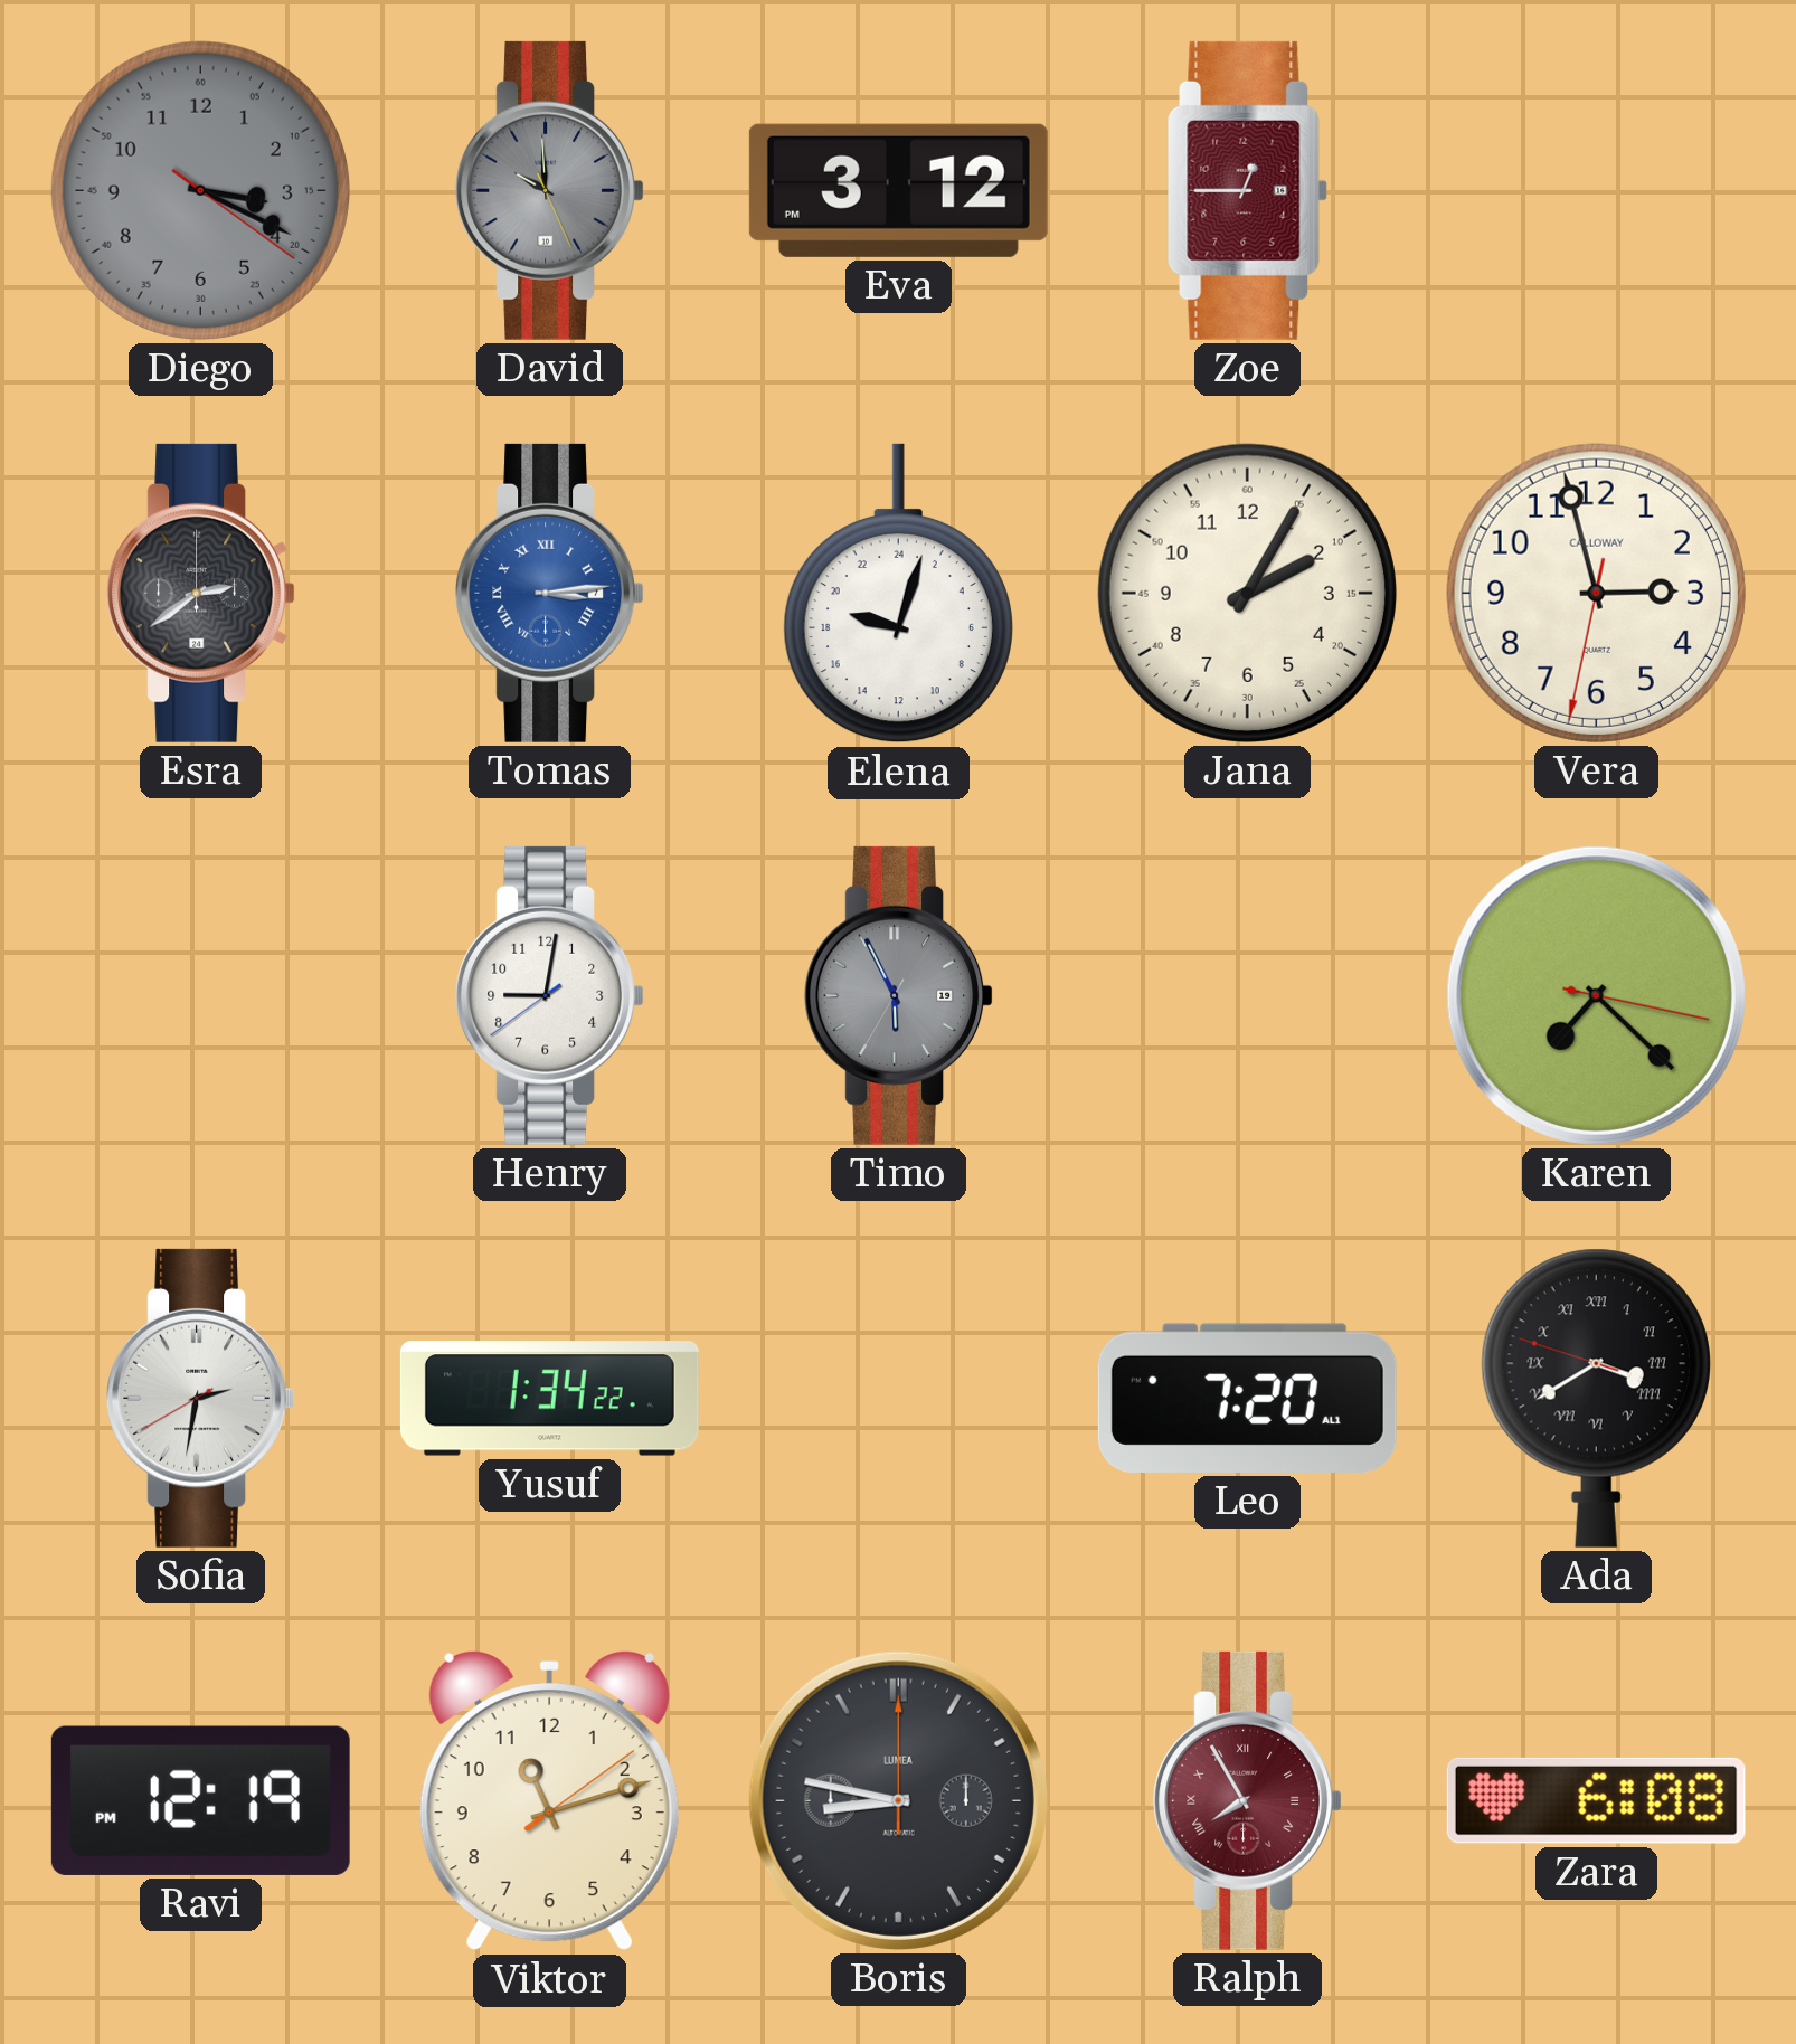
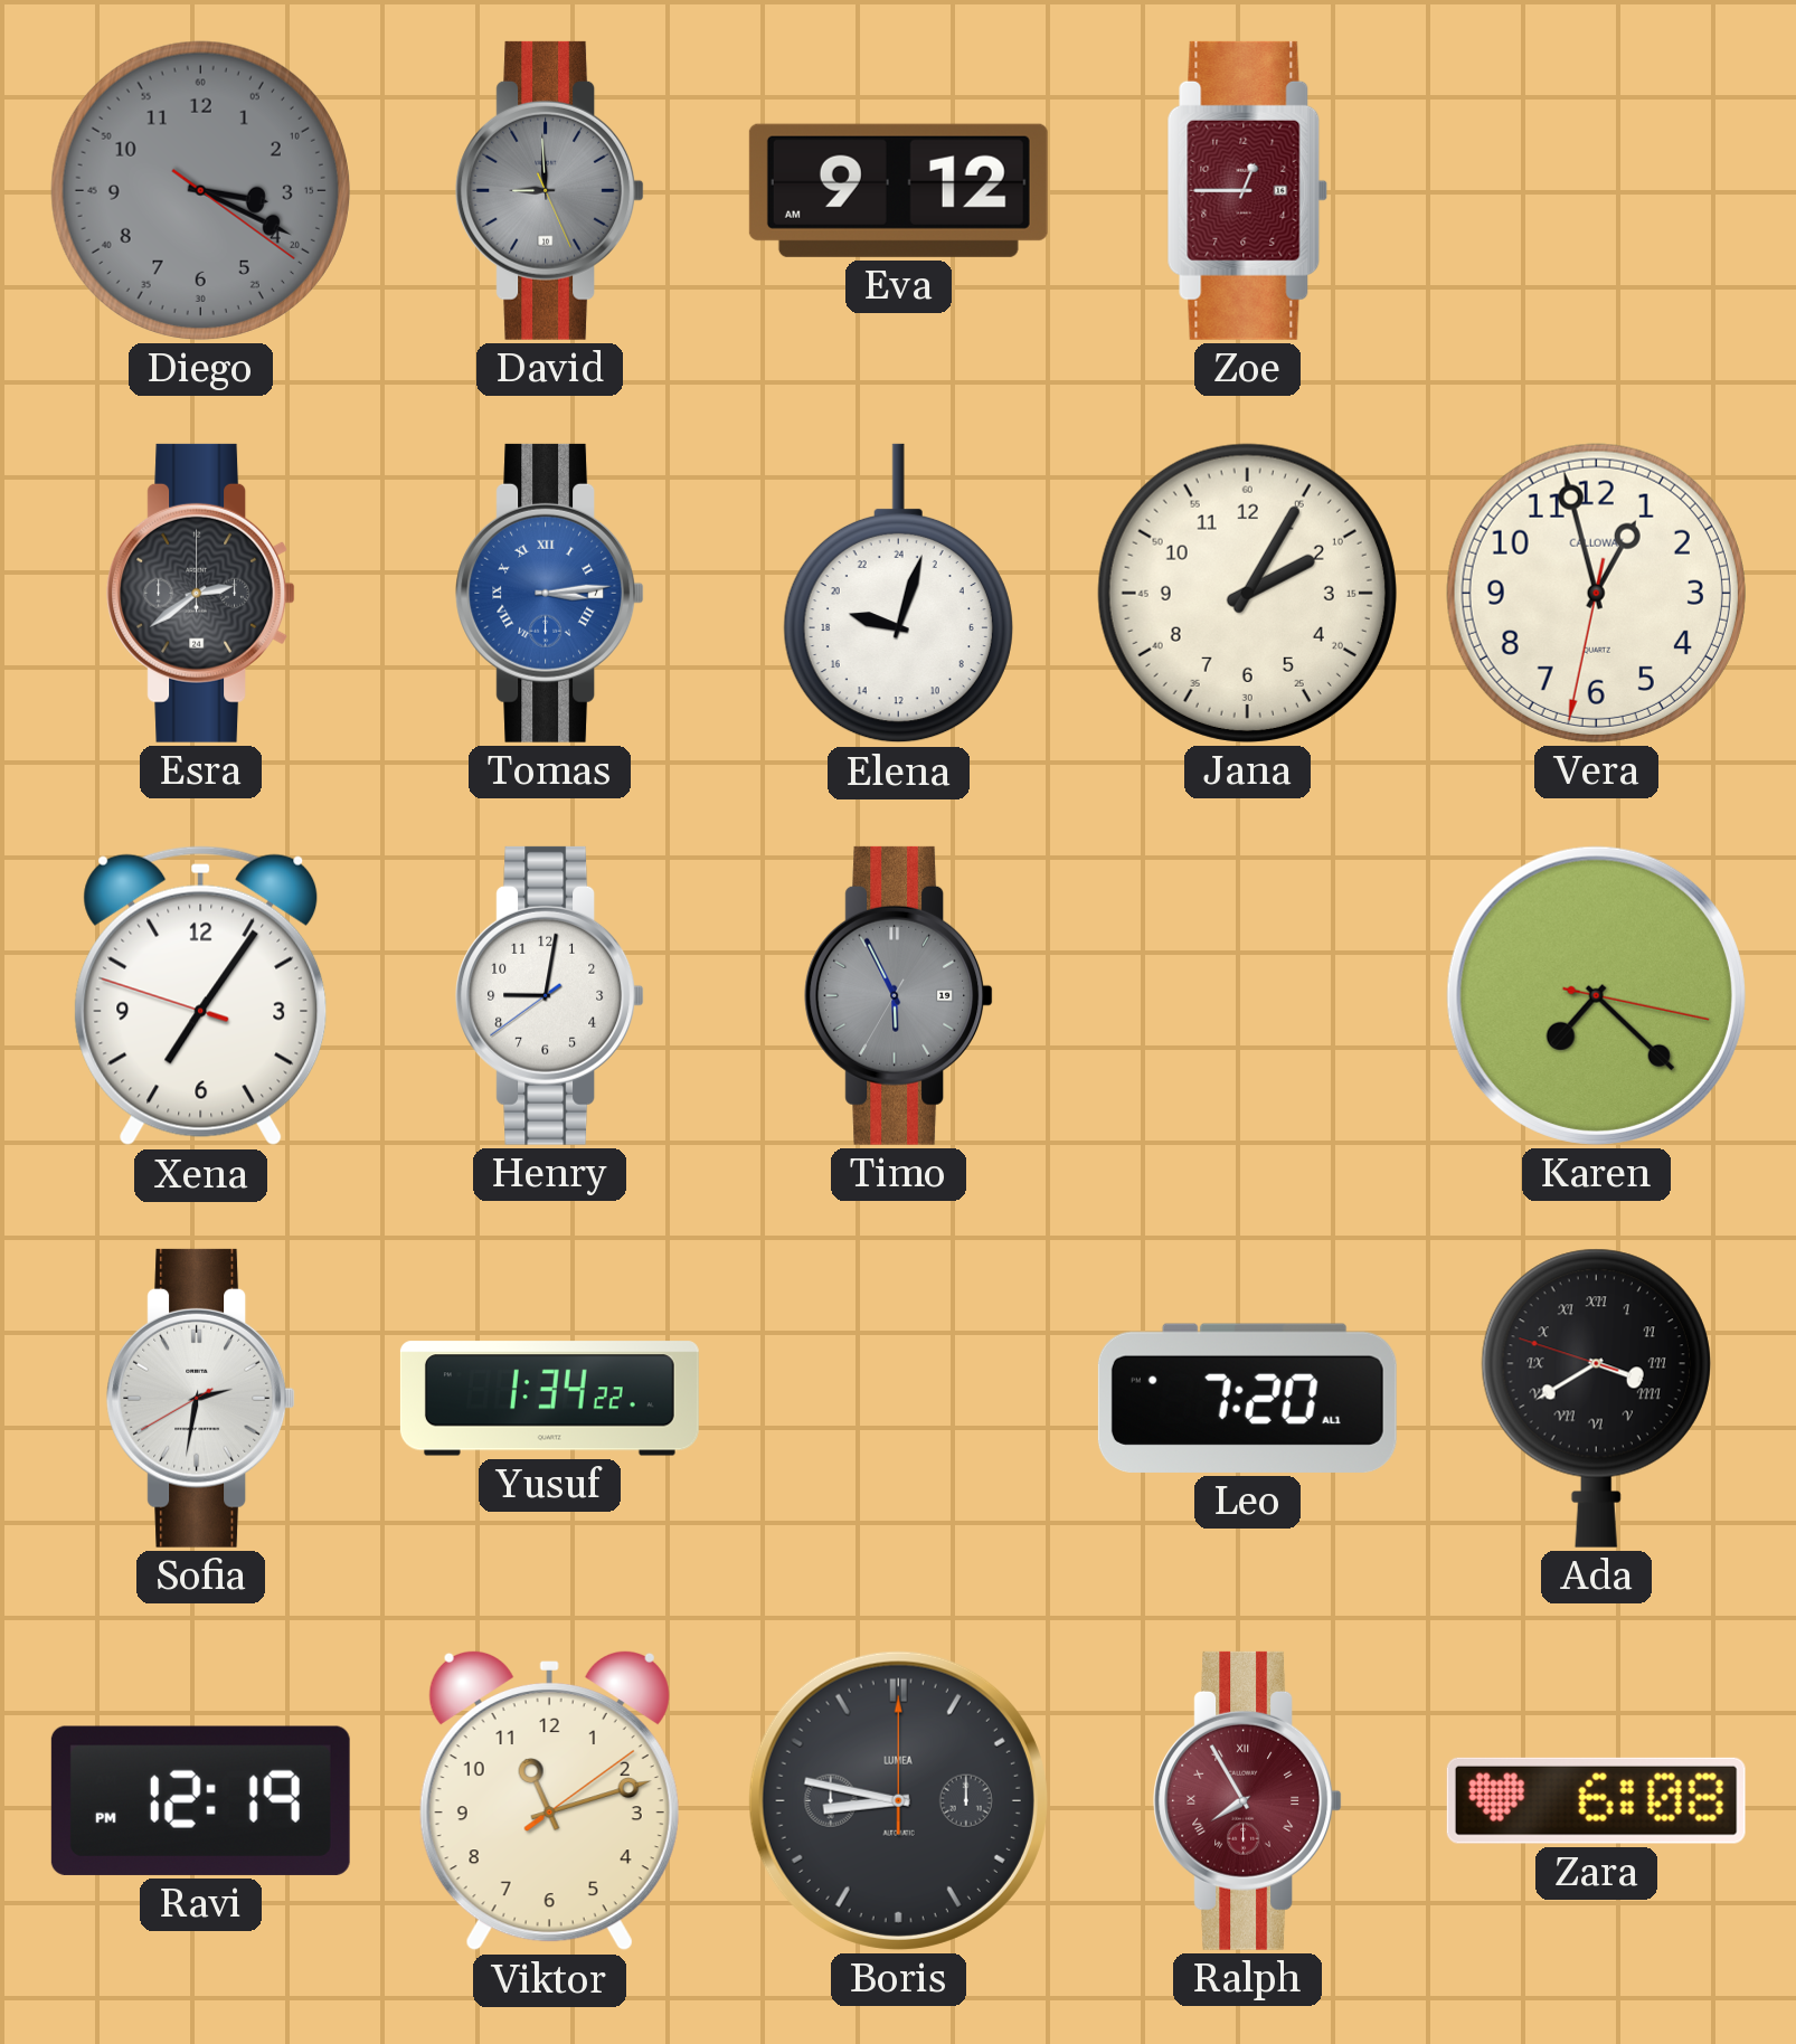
David: 9:59 -> 8:59 (550, 190)
Eva: 3:12 -> 9:12 (898, 190)
Vera: 2:57 -> 12:57 (1596, 593)
Xena: none -> 7:05 (201, 996)
